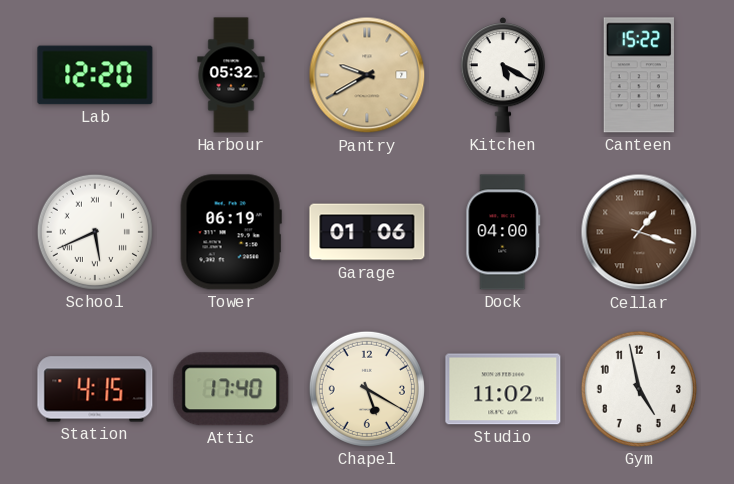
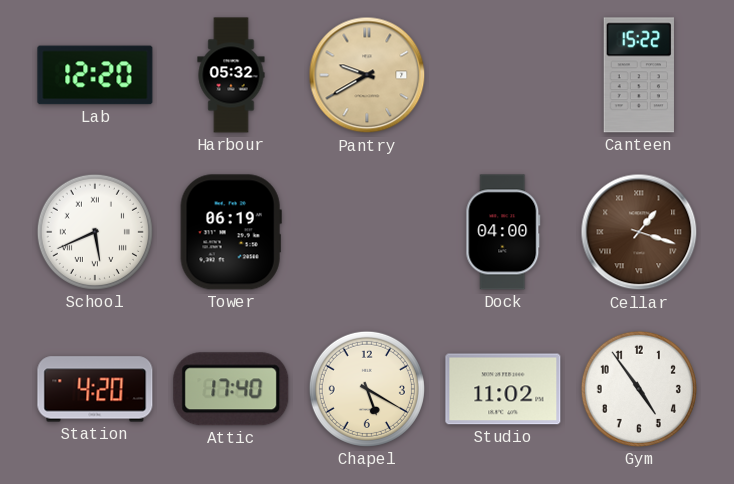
Kitchen: 5:20 -> none (503, 75)
Garage: 01:06 -> none (367, 232)
Station: 4:15 -> 4:20 (95, 389)
Gym: 4:58 -> 4:54 (639, 389)
